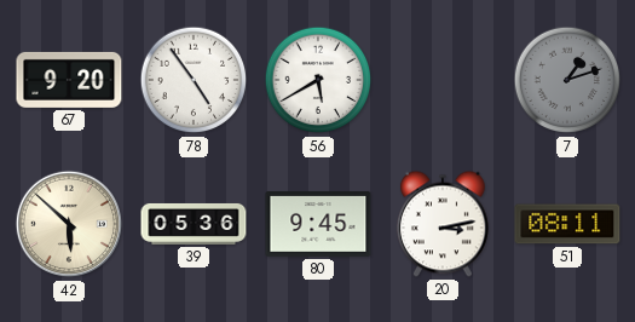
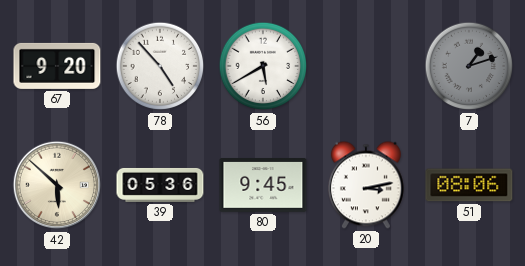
78: 4:54 -> 4:53 (160, 66)
51: 08:11 -> 08:06 (469, 185)
